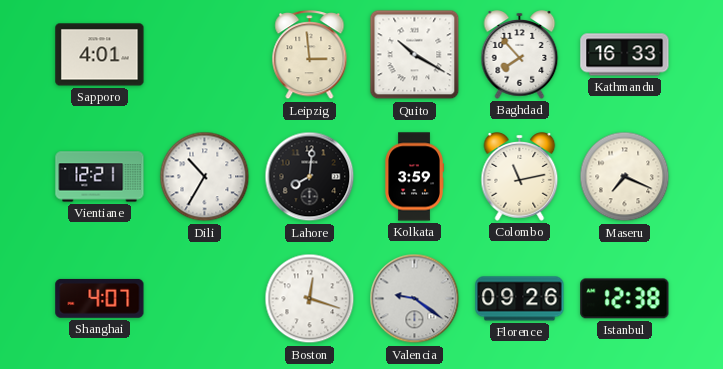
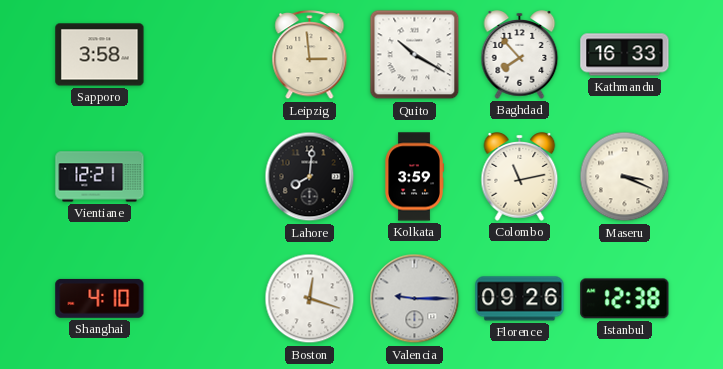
Sapporo: 4:01 -> 3:58 (100, 55)
Dili: 10:35 -> none (205, 177)
Maseru: 7:19 -> 3:19 (625, 177)
Shanghai: 4:07 -> 4:10 (100, 298)
Valencia: 9:21 -> 9:15 (415, 299)
